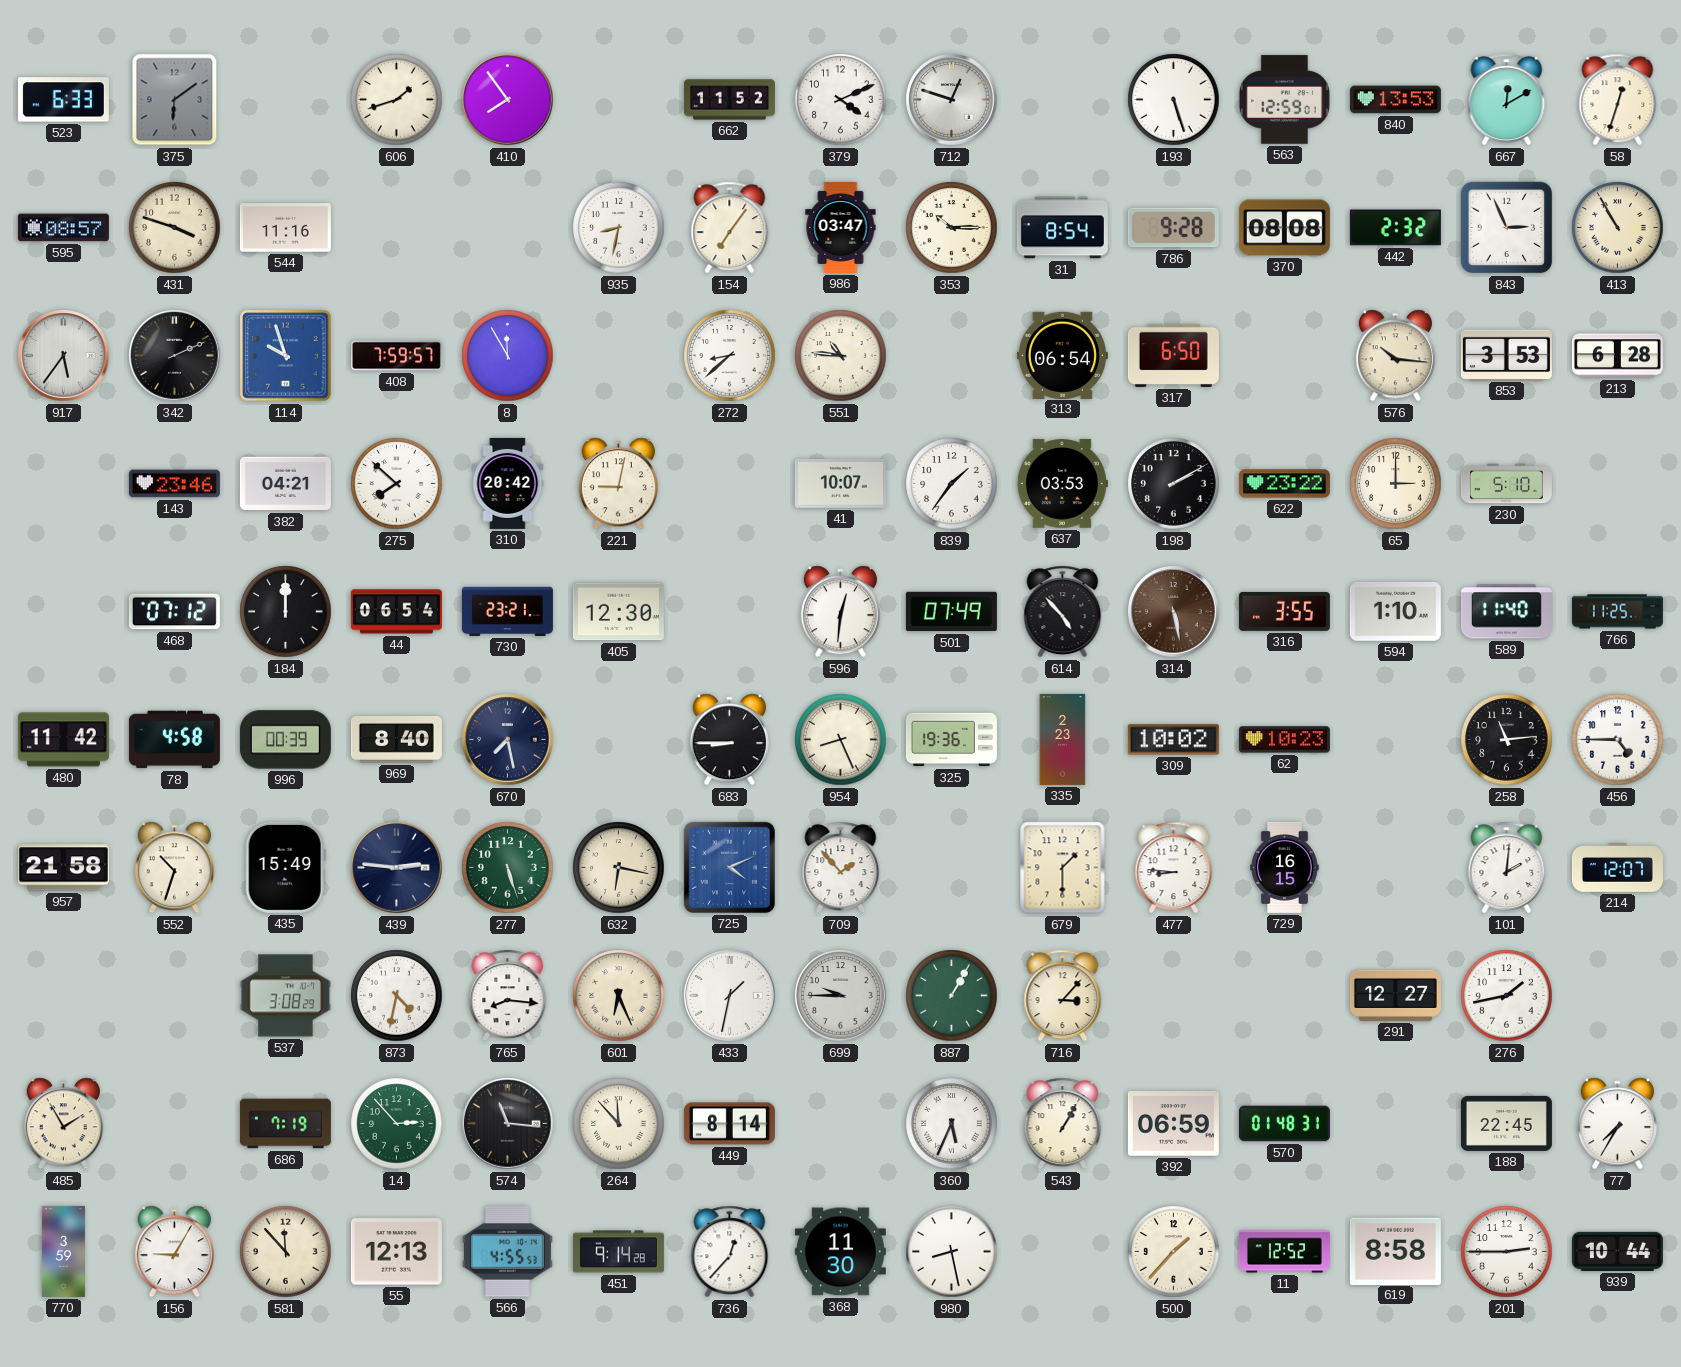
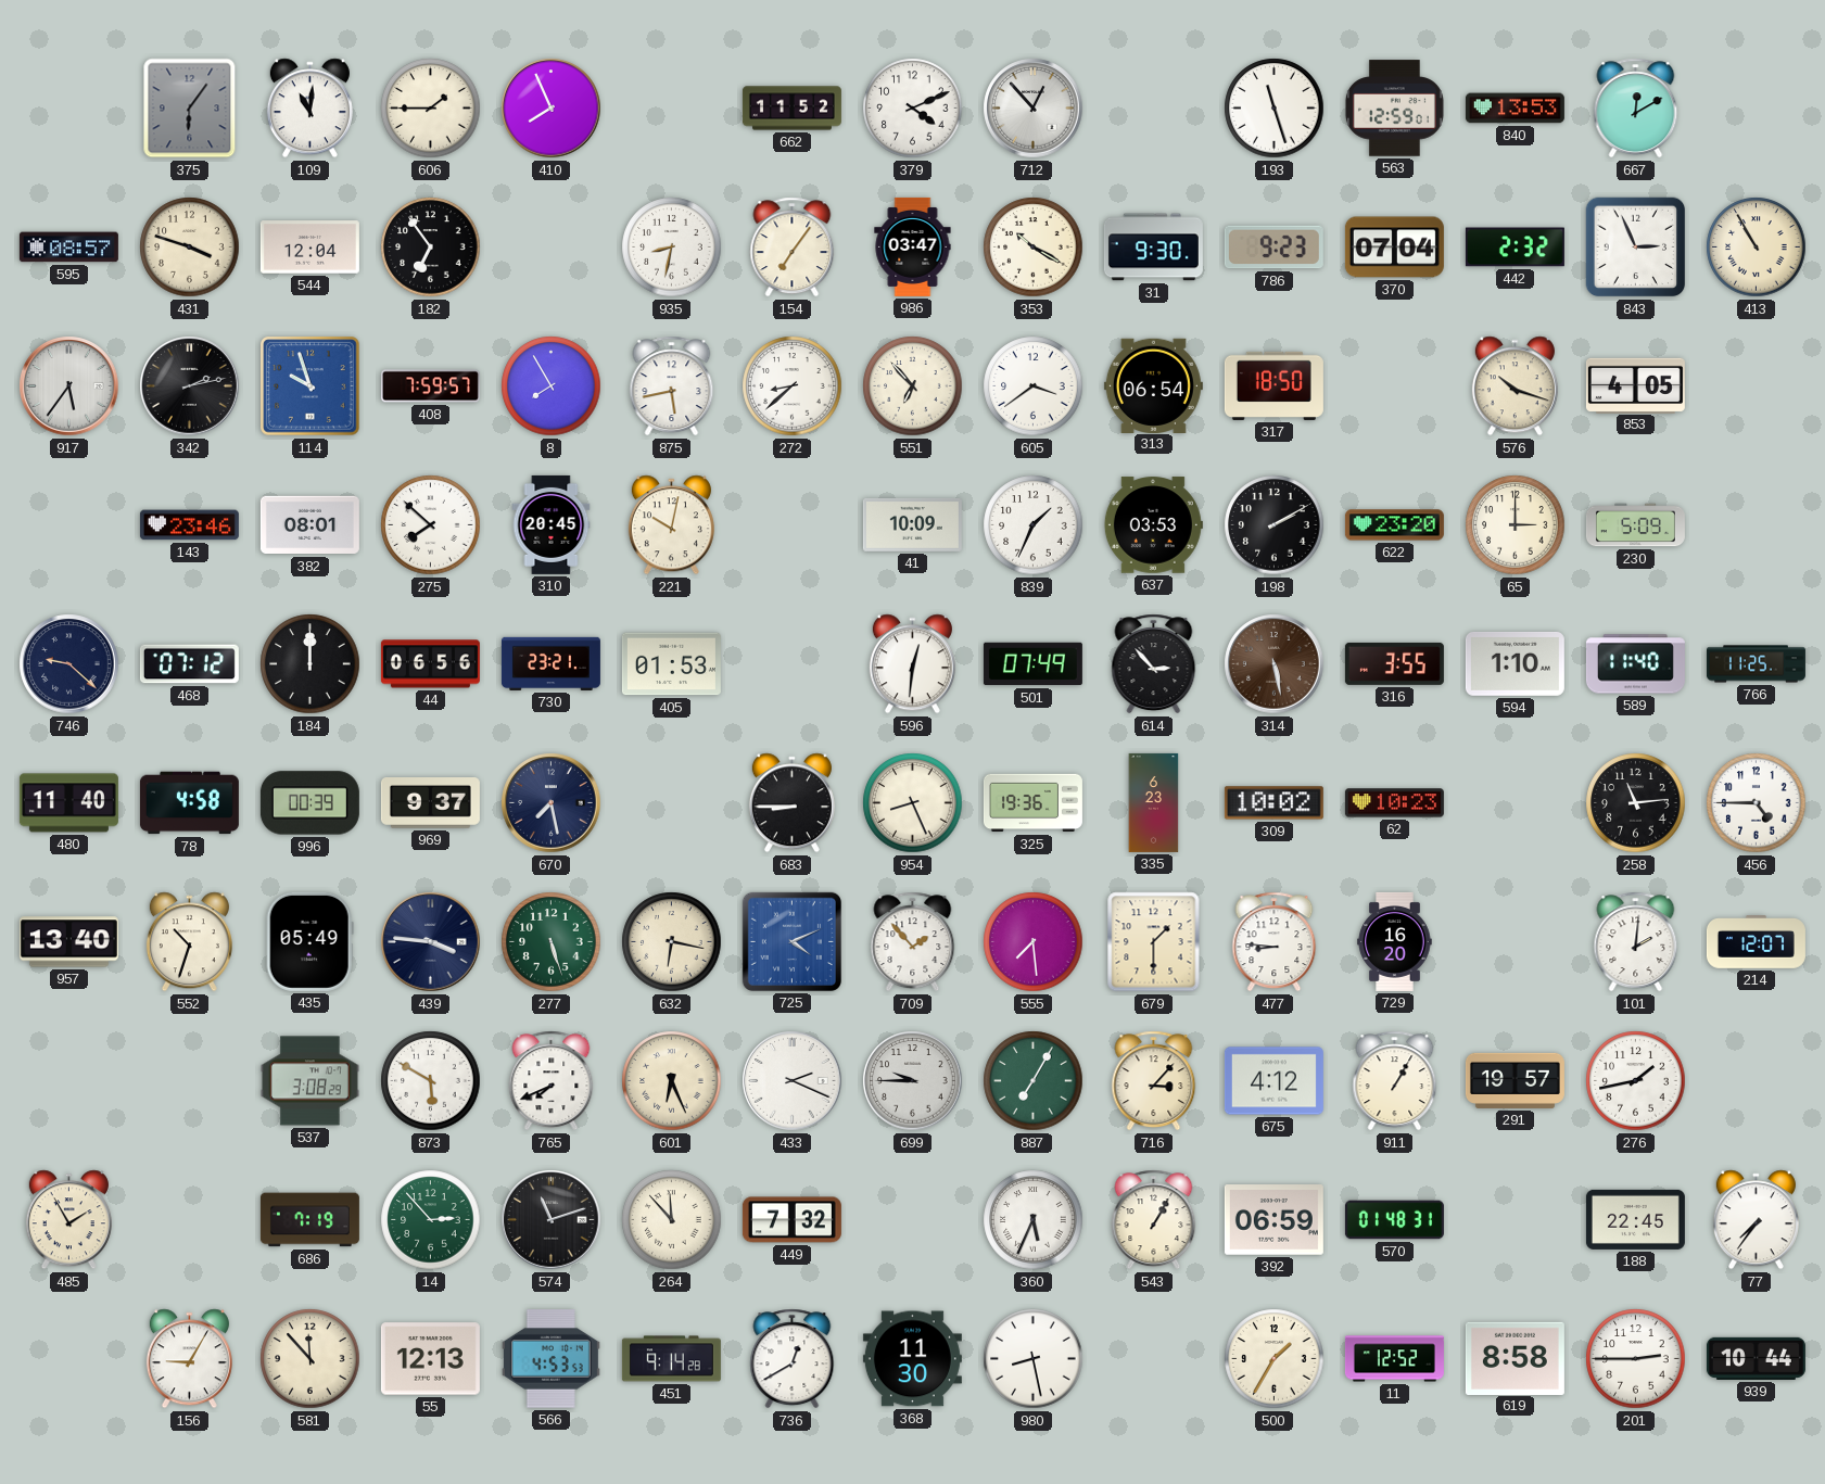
523: 6:33 -> none (63, 100)
375: 6:09 -> 6:06 (190, 109)
109: none -> 11:01 (309, 109)
606: 1:42 -> 1:45 (431, 109)
410: 7:54 -> 7:56 (552, 109)
712: 12:48 -> 12:53 (1034, 109)
193: 5:27 -> 11:27 (1275, 109)
58: 12:33 -> none (1618, 100)
544: 11:16 -> 12:04 (309, 248)
182: none -> 6:54 (431, 248)
353: 10:15 -> 10:20 (1034, 248)
31: 8:54 -> 9:30 (1153, 248)
786: 9:28 -> 9:23 (1273, 248)
370: 08:08 -> 07:04 (1394, 248)
342: 2:11 -> 2:13 (190, 386)
8: 11:55 -> 7:55 (552, 386)
875: none -> 5:43 (672, 386)
551: 10:46 -> 6:53 (913, 386)
605: none -> 3:39 (1034, 386)
317: 6:50 -> 18:50 (1273, 385)
576: 10:16 -> 10:18 (1515, 386)
853: 3:53 -> 4:05 (1635, 385)
213: 6:28 -> none (1617, 356)
382: 04:21 -> 08:01 (309, 525)
310: 20:42 -> 20:45 (552, 524)
221: 9:02 -> 10:02 (671, 525)
41: 10:07 -> 10:09 (912, 525)
839: 1:36 -> 1:34 (1034, 525)
622: 23:22 -> 23:20 (1394, 525)
230: 5:10 -> 5:09 (1635, 525)
746: none -> 9:22 (69, 664)
44: 06:54 -> 06:56 (430, 664)
405: 12:30 -> 01:53 (671, 664)
614: 4:53 -> 2:53 (1154, 664)
480: 11:42 -> 11:40 (68, 803)
969: 8:40 -> 9:37 (430, 803)
335: 2:23 -> 6:23 (1154, 802)
957: 21:58 -> 13:40 (68, 942)
435: 15:49 -> 05:49 (309, 941)
439: 2:46 -> 3:46 (431, 942)
555: none -> 7:29 (1034, 942)
729: 16:15 -> 16:20 (1395, 941)
873: 4:32 -> 5:50 (431, 1081)
765: 8:16 -> 7:41 (552, 1081)
433: 1:32 -> 2:19 (793, 1081)
887: 1:05 -> 7:05 (1034, 1081)
675: none -> 4:12 (1273, 1081)
911: none -> 1:05 (1395, 1081)
291: 12:27 -> 19:57 (1515, 1080)
574: 11:16 -> 11:12 (552, 1220)
449: 8:14 -> 7:32 (791, 1220)
77: 7:35 -> 7:36 (1756, 1220)
770: 3:59 -> none (63, 1251)
566: 4:55 -> 4:53 (550, 1359)
736: 12:37 -> 12:40 (793, 1359)
500: 1:37 -> 1:35 (1275, 1359)
